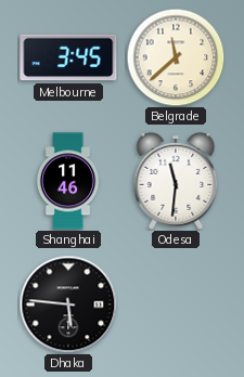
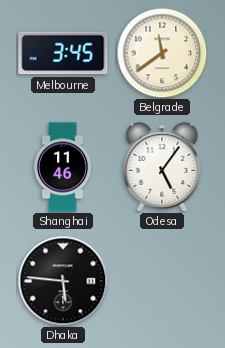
Belgrade: 11:38 -> 11:39 (162, 53)
Odesa: 11:31 -> 5:06 (162, 167)
